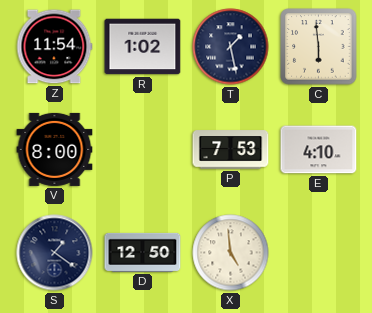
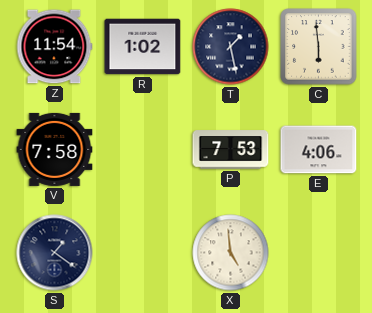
V: 8:00 -> 7:58 (55, 149)
E: 4:10 -> 4:06 (319, 150)
D: 12:50 -> none (143, 252)
